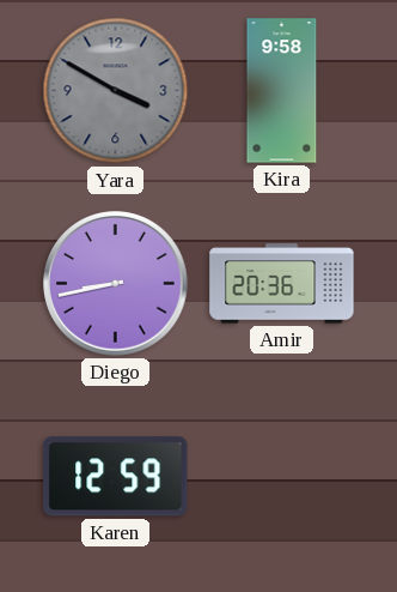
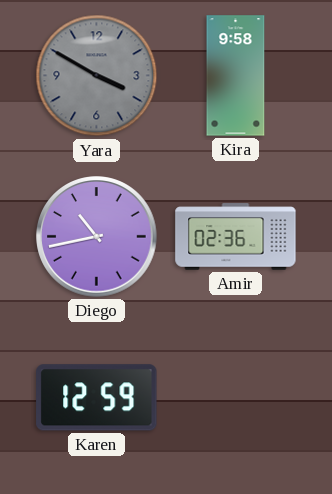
Diego: 8:43 -> 10:43 (97, 237)
Amir: 20:36 -> 02:36 (236, 237)
